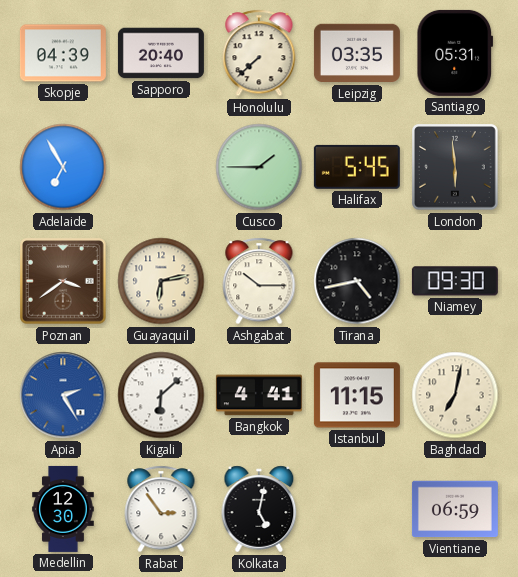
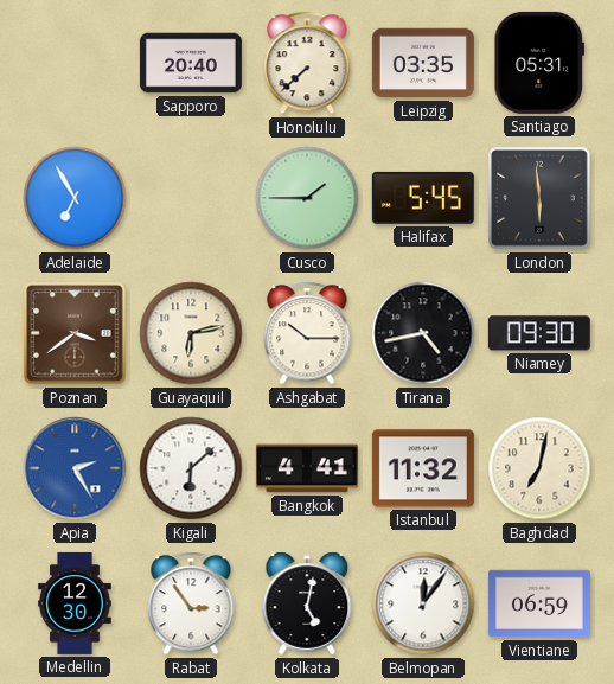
Skopje: 04:39 -> none (63, 53)
Istanbul: 11:15 -> 11:32 (423, 468)
Belmopan: none -> 12:06 (423, 603)
